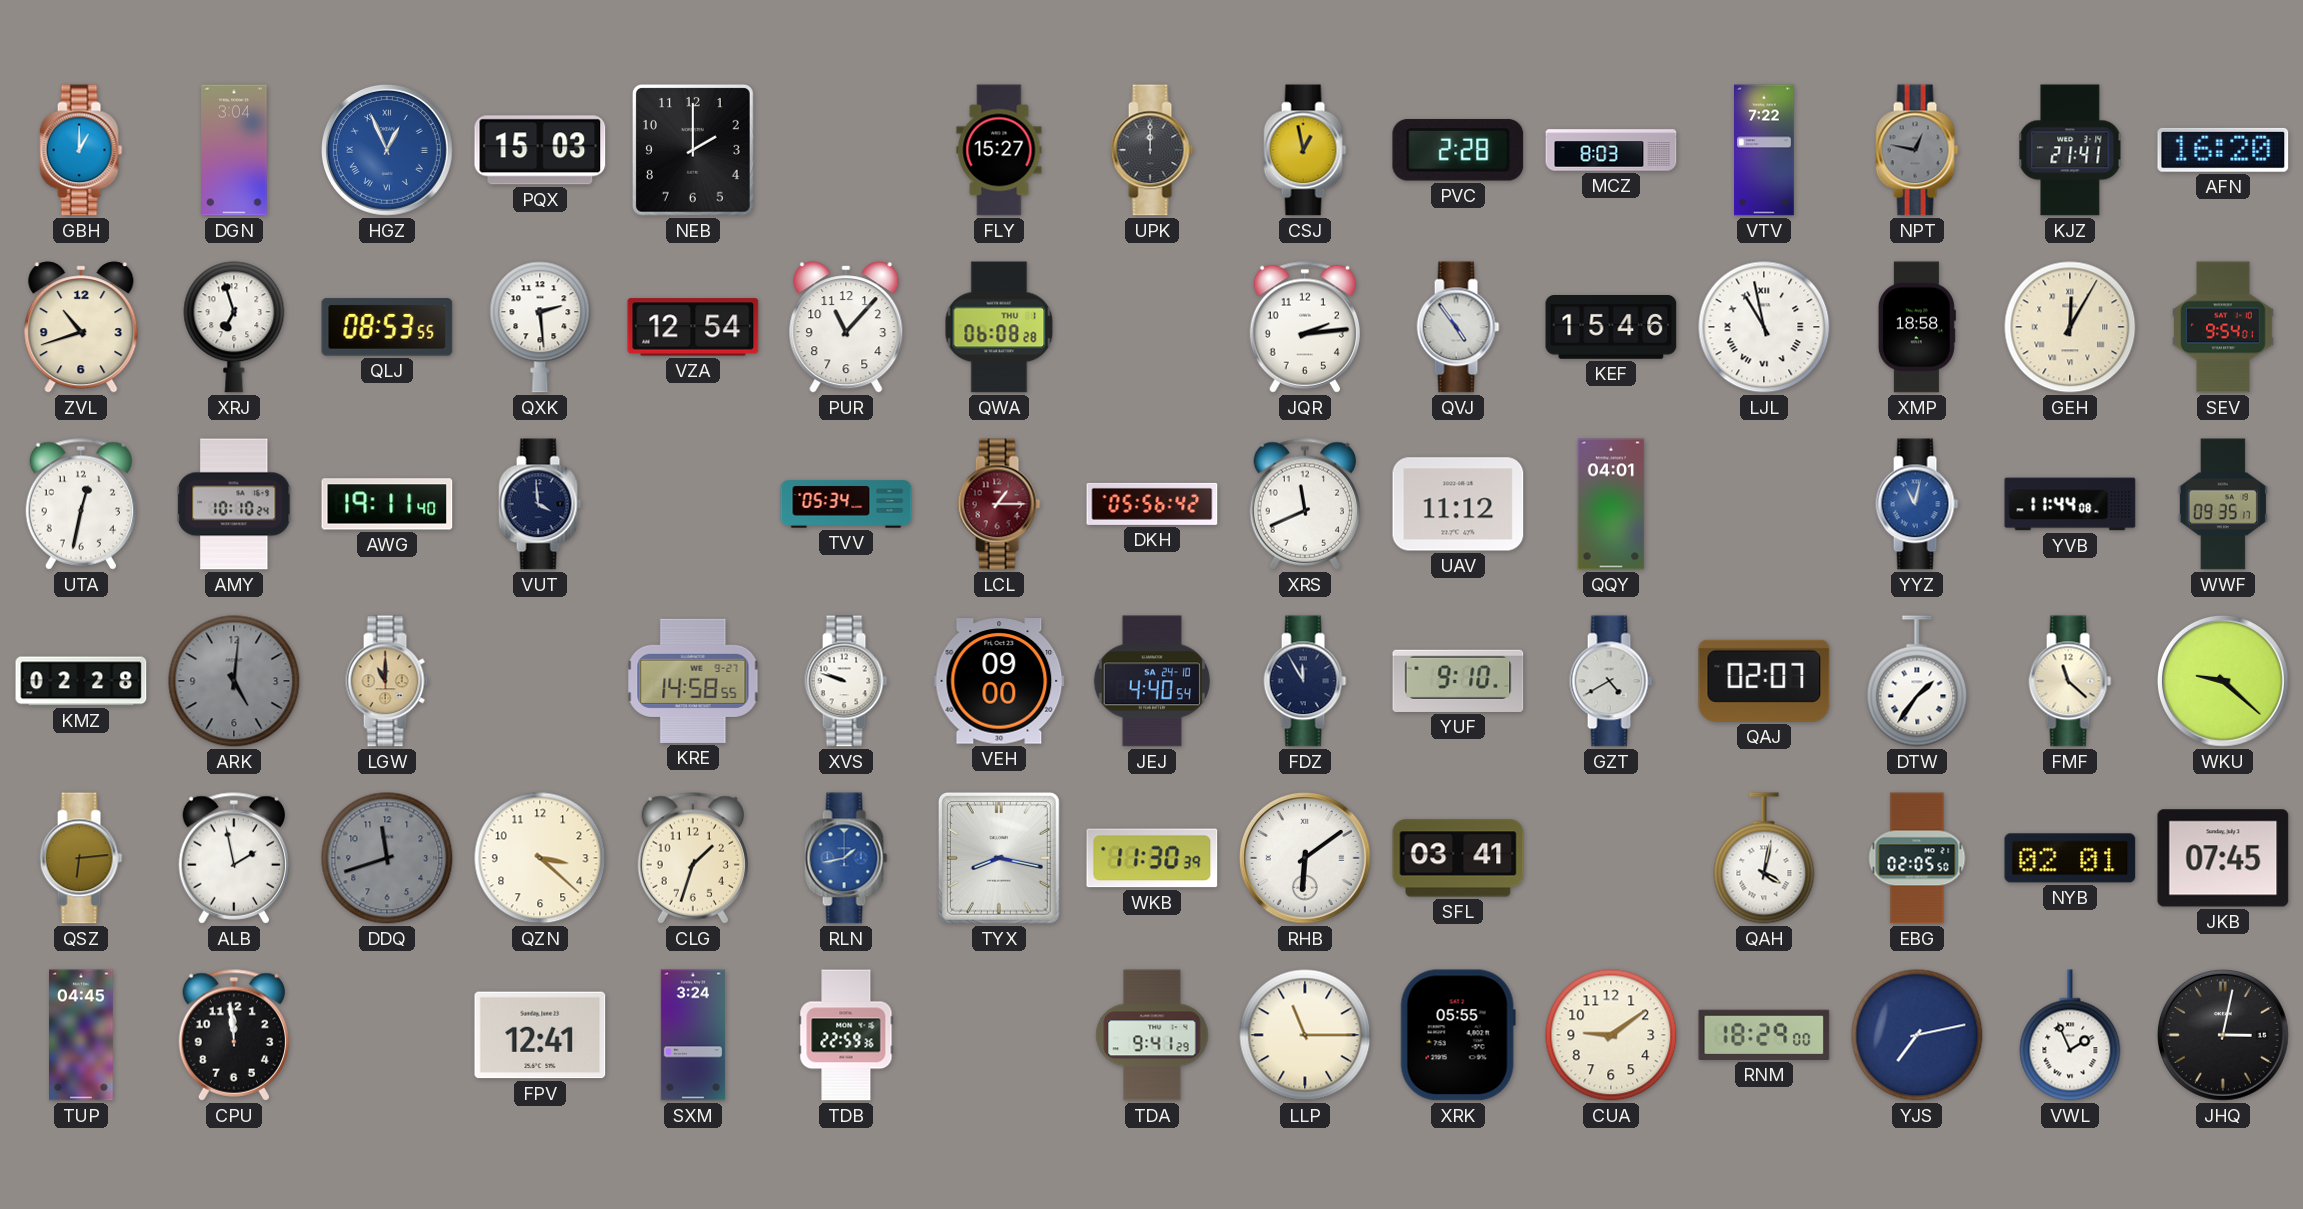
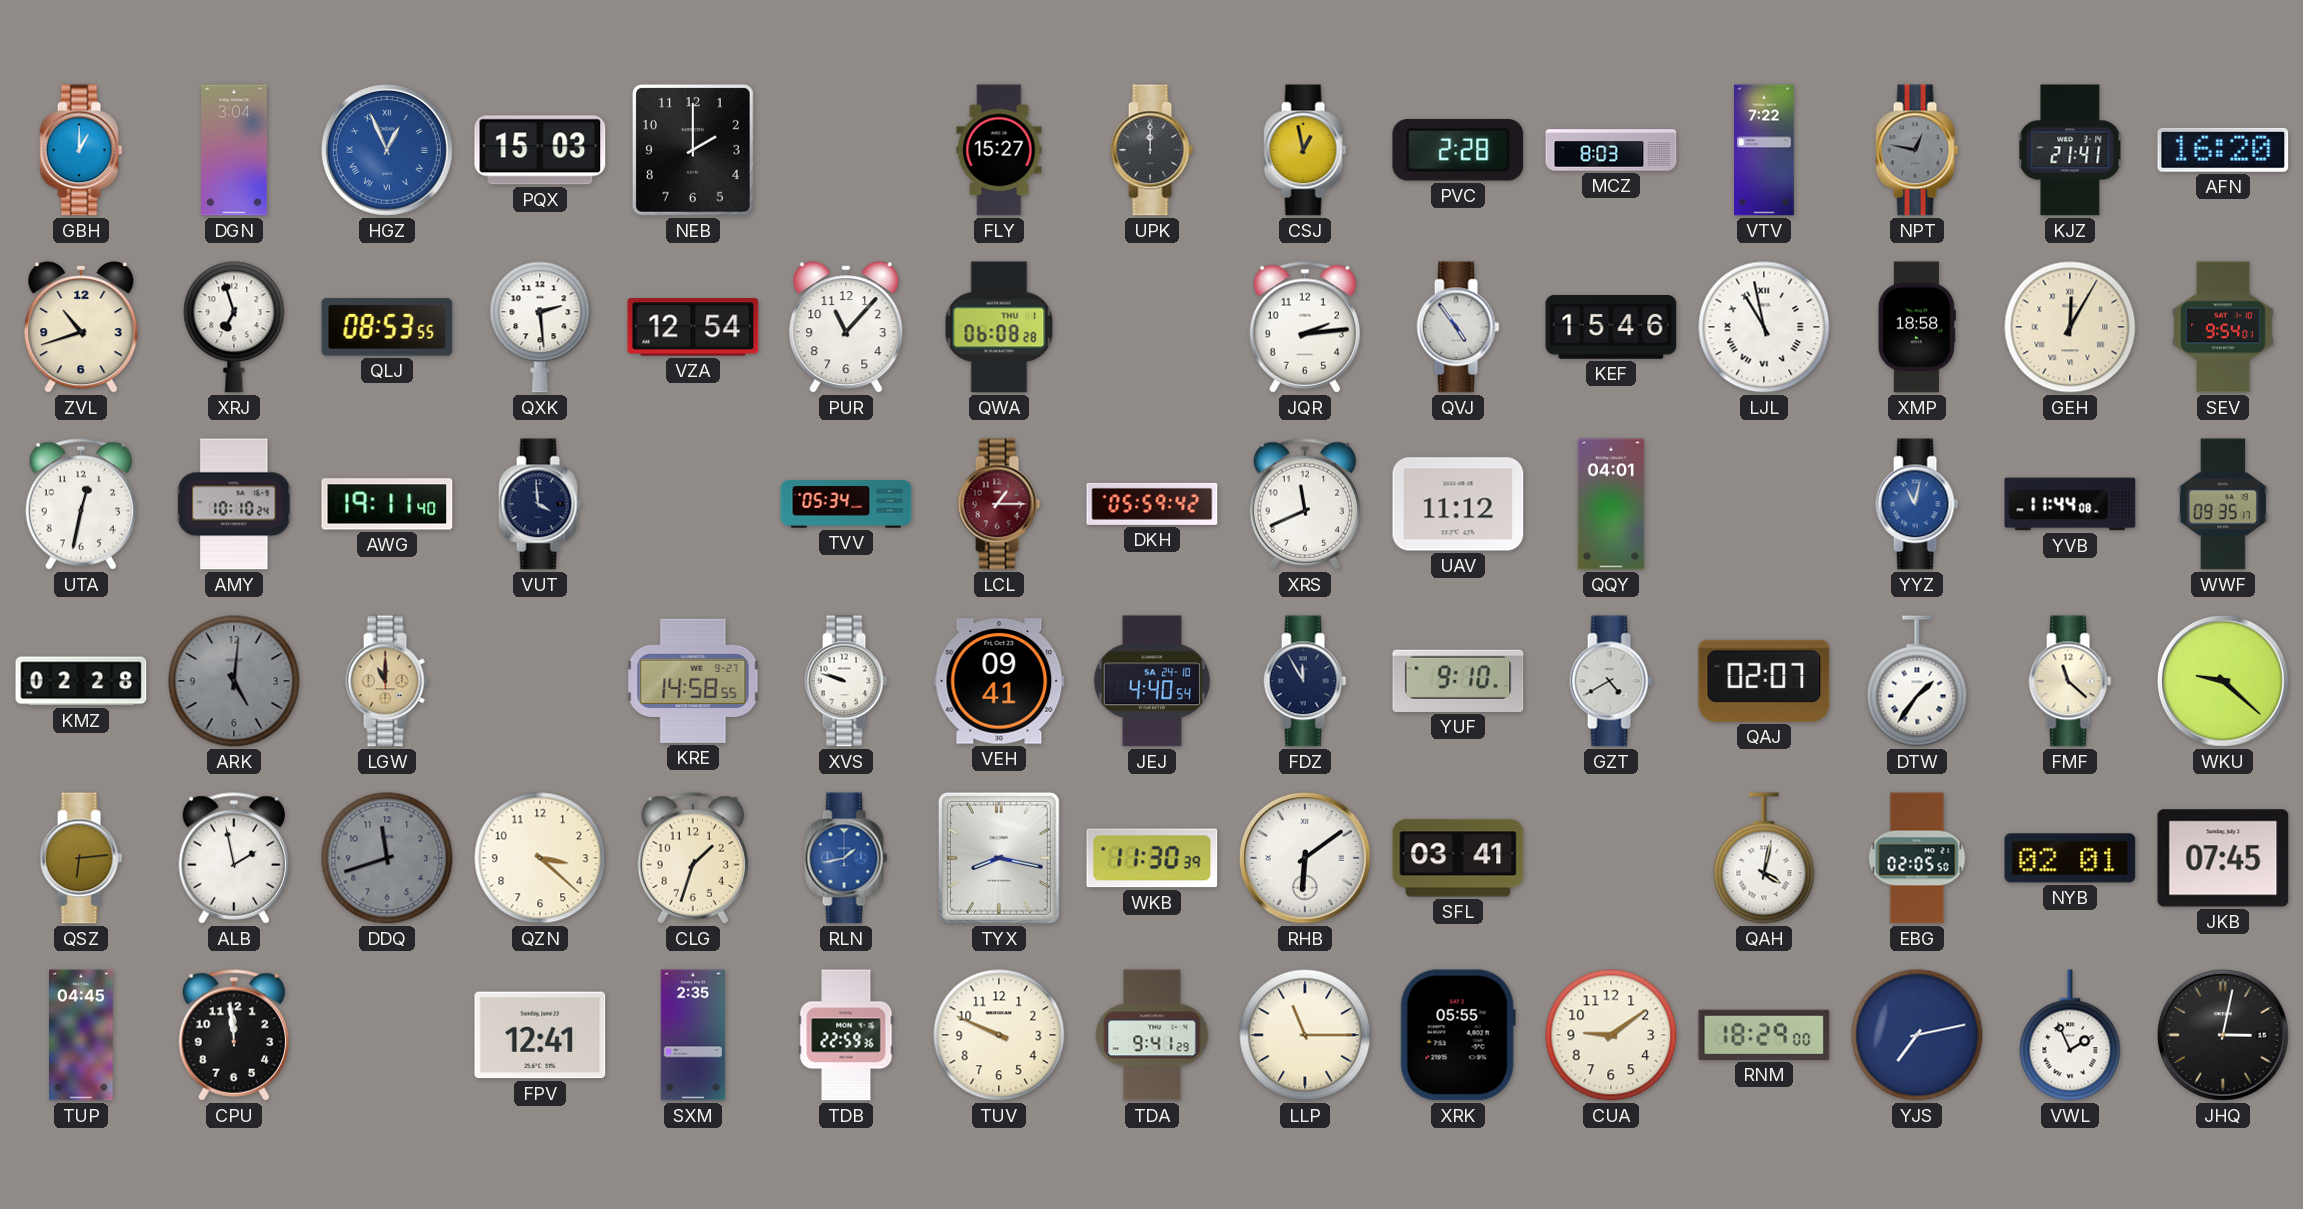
DKH: 05:56 -> 05:59 (1152, 504)
VEH: 09:00 -> 09:41 (999, 681)
SXM: 3:24 -> 2:35 (693, 1035)
TUV: none -> 9:49 (999, 1035)
